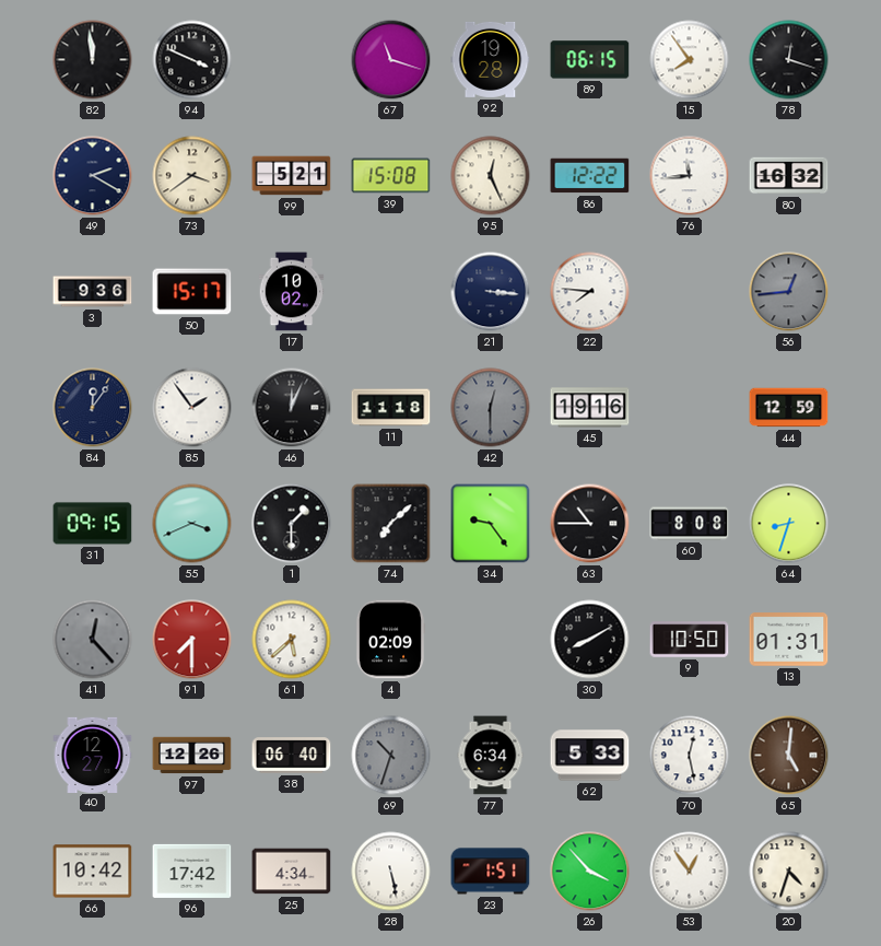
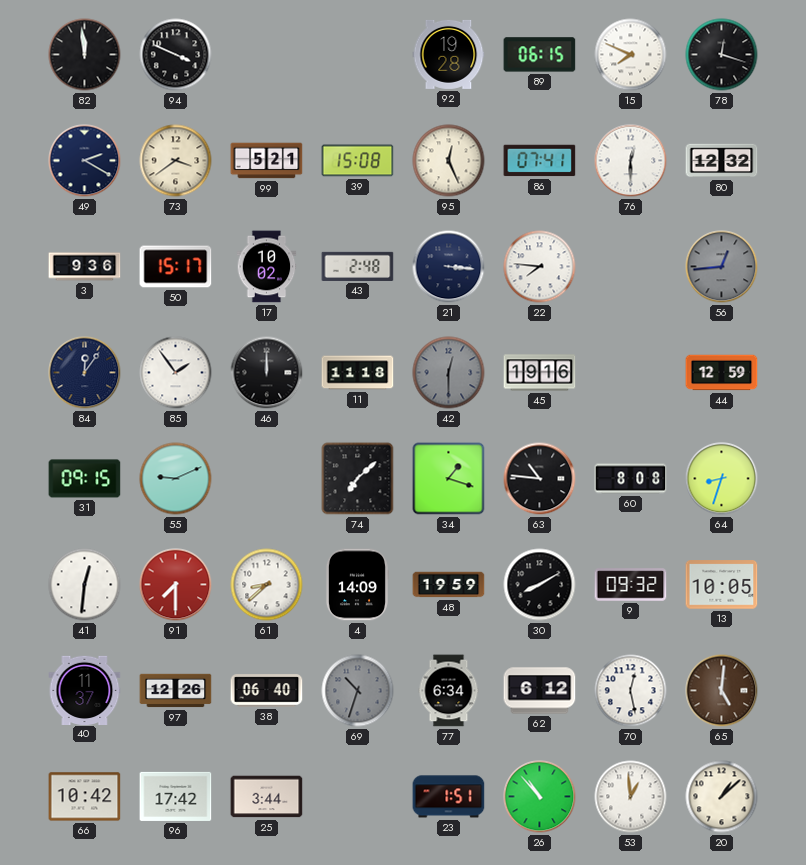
67: 11:18 -> none (391, 60)
15: 7:54 -> 7:49 (631, 55)
86: 12:22 -> 07:41 (540, 161)
76: 11:44 -> 12:30 (631, 161)
80: 16:32 -> 12:32 (722, 161)
43: none -> 2:48 (358, 266)
46: 12:04 -> 12:00 (267, 373)
55: 3:41 -> 9:11 (176, 479)
1: 1:30 -> none (292, 524)
34: 9:24 -> 1:18 (449, 479)
63: 10:45 -> 10:46 (540, 479)
41: 12:23 -> 12:31 (85, 585)
41 dial: grey -> white (85, 585)
61: 5:38 -> 8:38 (267, 585)
4: 02:09 -> 14:09 (357, 585)
48: none -> 19:59 (449, 585)
9: 10:50 -> 09:32 (631, 585)
13: 01:31 -> 10:05 (722, 585)
40: 12:27 -> 11:37 (85, 690)
62: 5:33 -> 6:12 (540, 691)
25: 4:34 -> 3:44 (267, 797)
28: 5:28 -> none (391, 872)
26: 3:53 -> 10:53 (540, 797)
53: 12:54 -> 12:59 (631, 797)
20: 4:33 -> 1:08 (722, 797)
